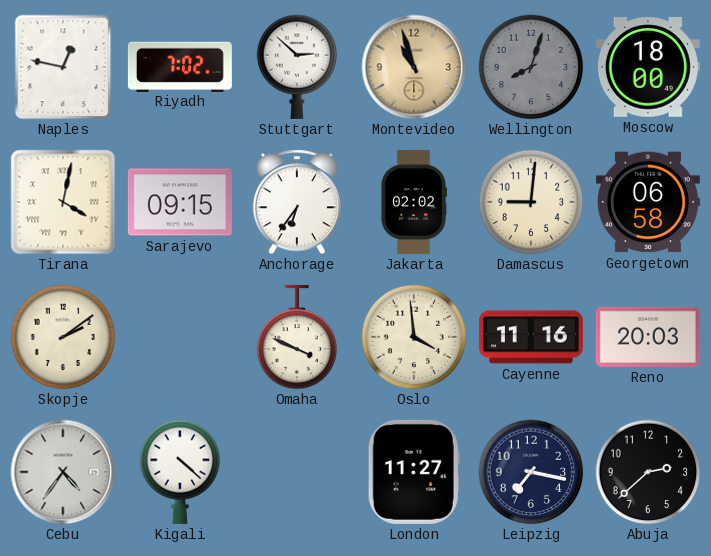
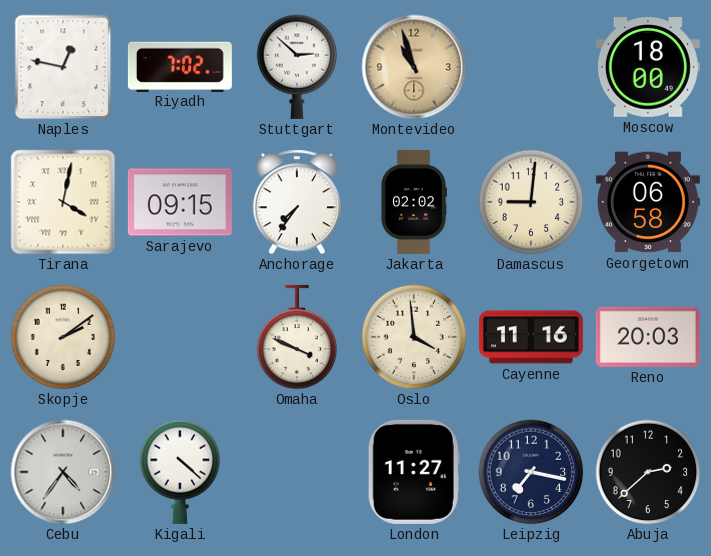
Wellington: 8:03 -> none (531, 67)
Anchorage: 6:36 -> 7:36 (296, 202)
